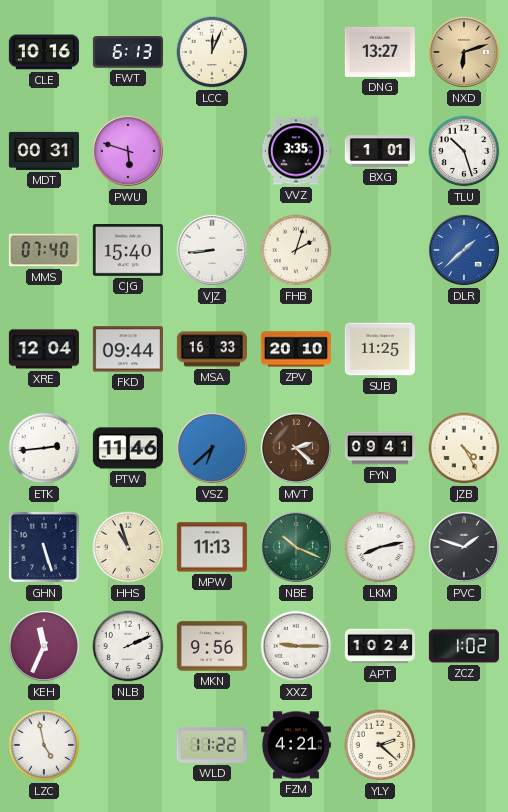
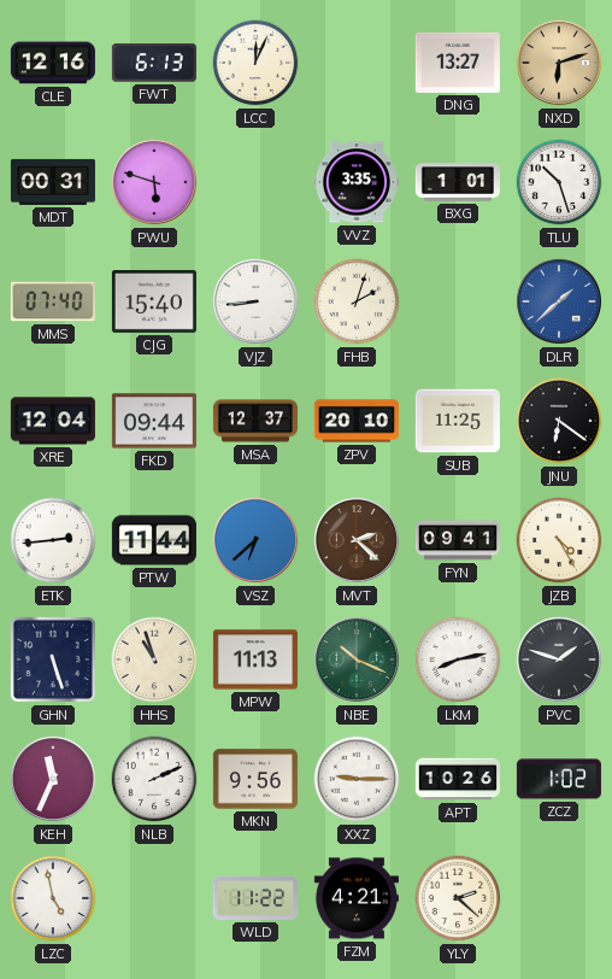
CLE: 10:16 -> 12:16 (53, 63)
MSA: 16:33 -> 12:37 (255, 421)
JNU: none -> 6:21 (559, 421)
PTW: 11:46 -> 11:44 (154, 540)
APT: 10:24 -> 10:26 (458, 779)
